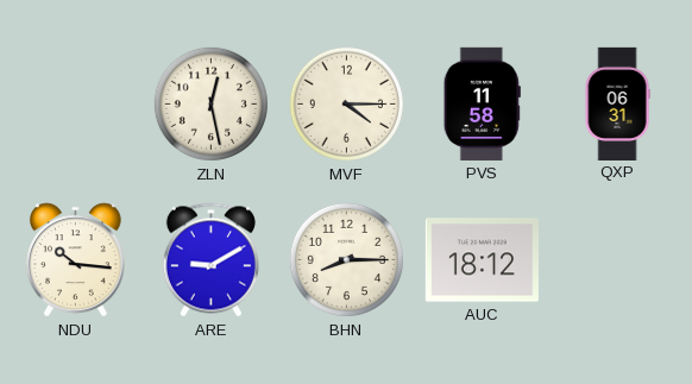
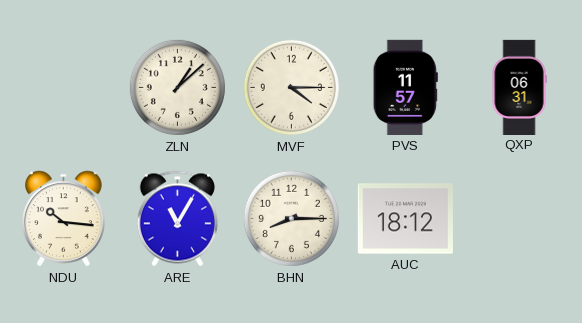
ZLN: 12:28 -> 1:08 (177, 87)
PVS: 11:58 -> 11:57 (405, 87)
ARE: 9:10 -> 11:05 (177, 219)
